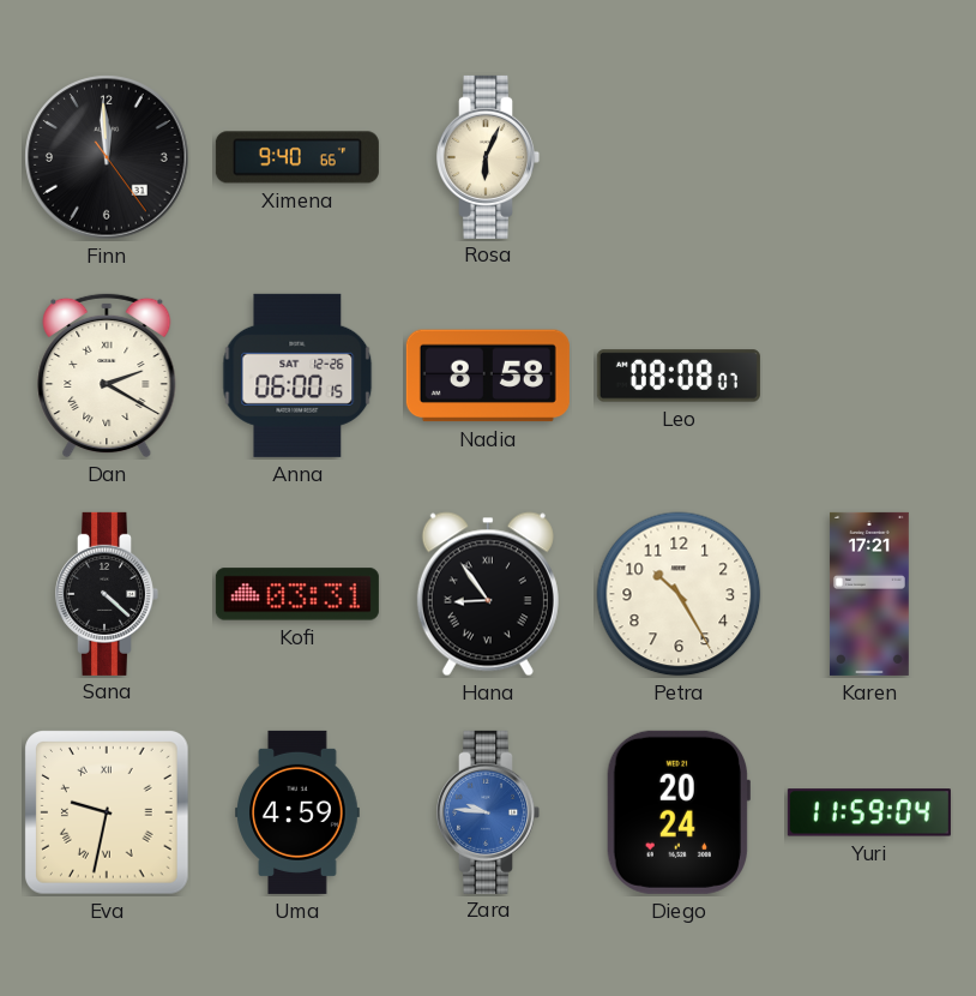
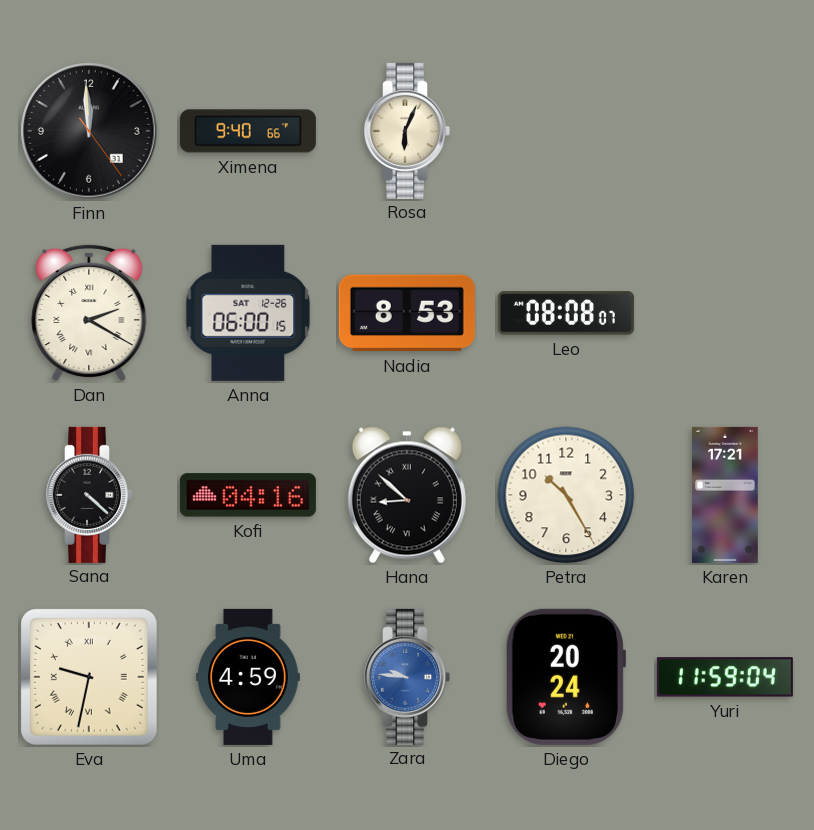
Nadia: 8:58 -> 8:53 (407, 313)
Kofi: 03:31 -> 04:16 (248, 495)
Hana: 8:54 -> 8:52 (407, 495)
